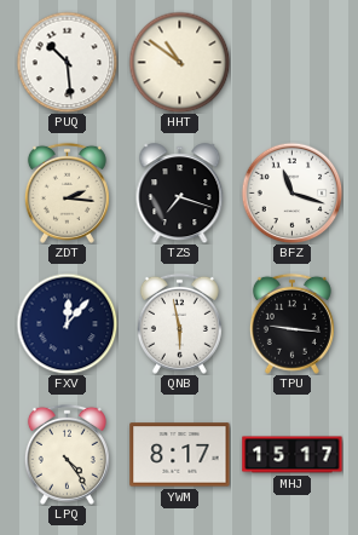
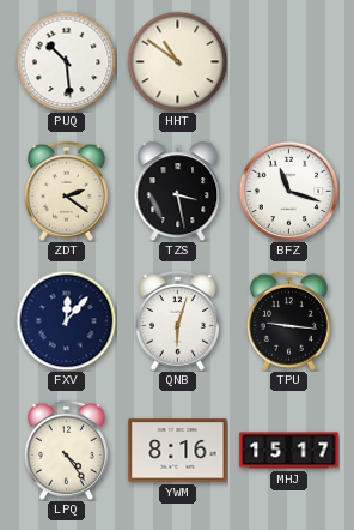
ZDT: 2:16 -> 2:21 (66, 191)
TZS: 7:18 -> 3:28 (178, 192)
QNB: 5:58 -> 6:03 (177, 320)
YWM: 8:17 -> 8:16 (178, 451)
